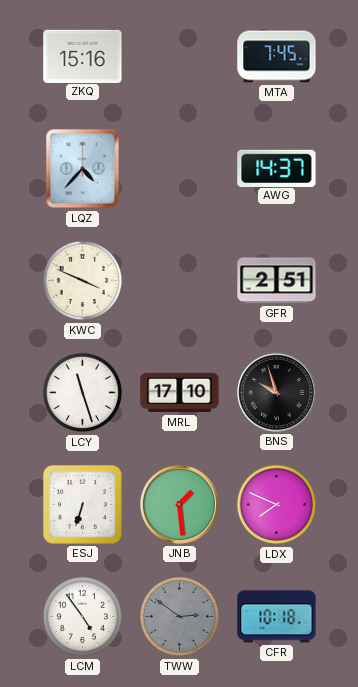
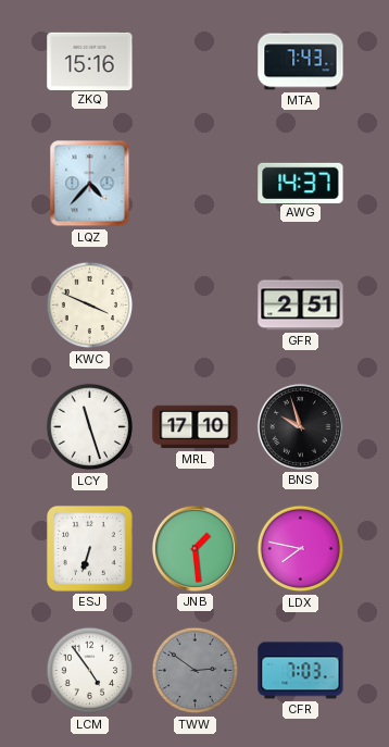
MTA: 7:45 -> 7:43 (301, 62)
LDX: 7:49 -> 7:47 (301, 549)
CFR: 10:18 -> 7:03 (301, 671)
